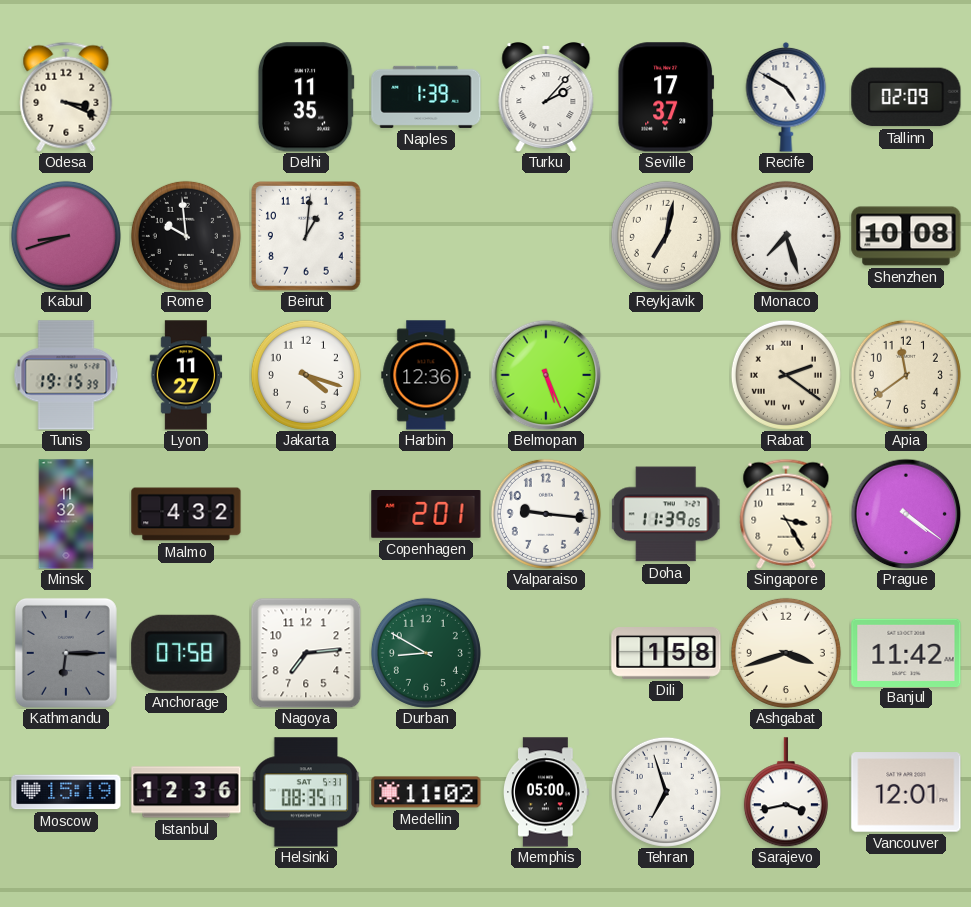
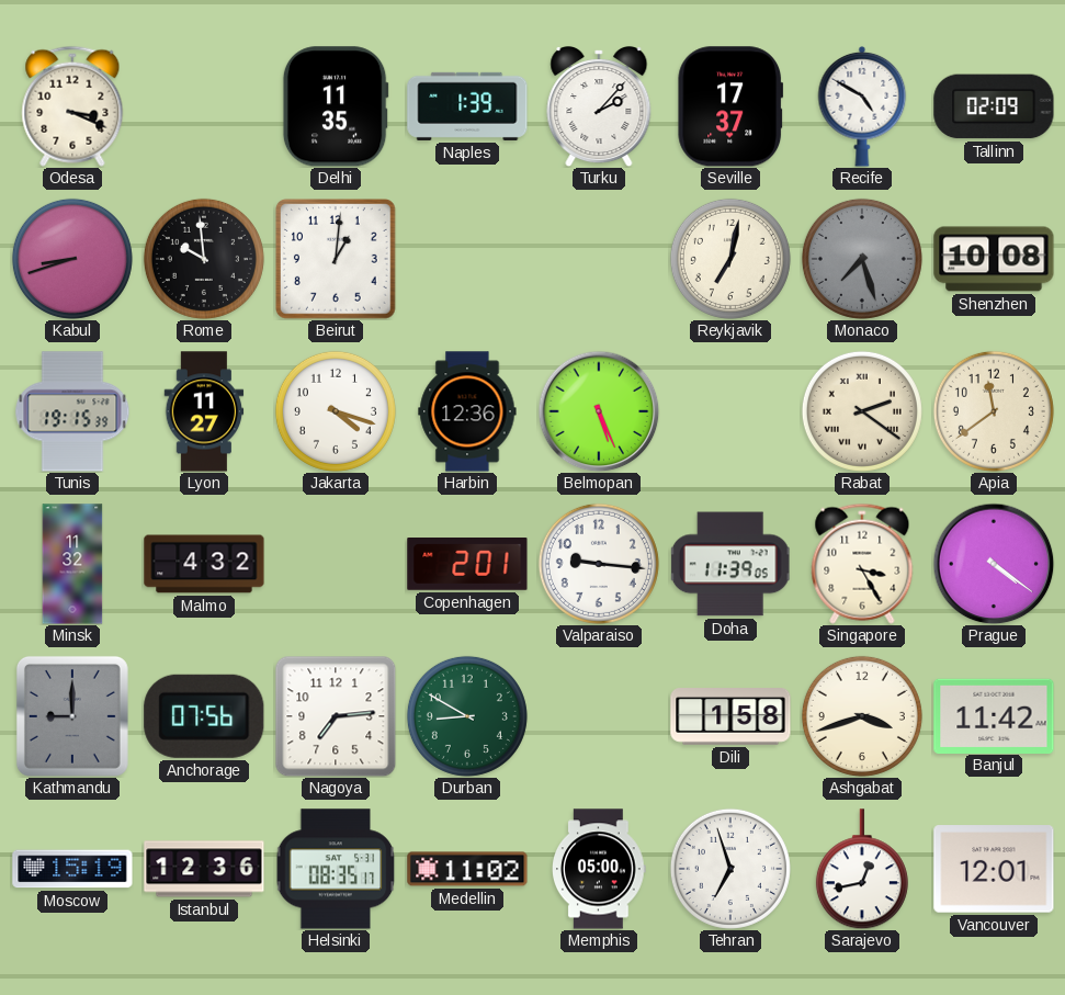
Monaco dial: white -> grey (862, 259)
Kathmandu: 6:15 -> 9:00 (72, 716)
Anchorage: 07:58 -> 07:56 (204, 716)
Sarajevo: 3:43 -> 12:43 (862, 869)
